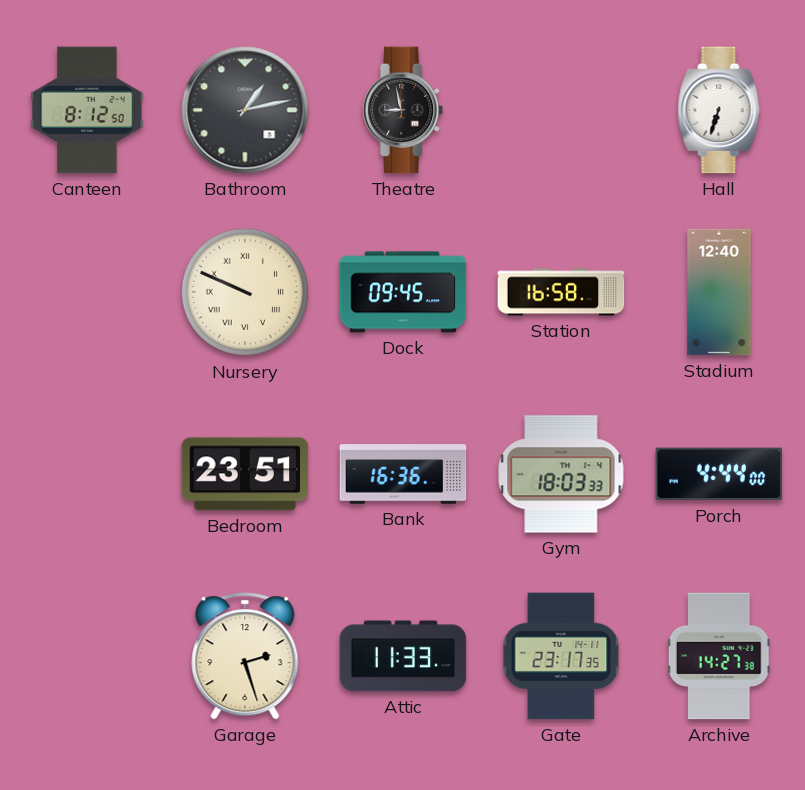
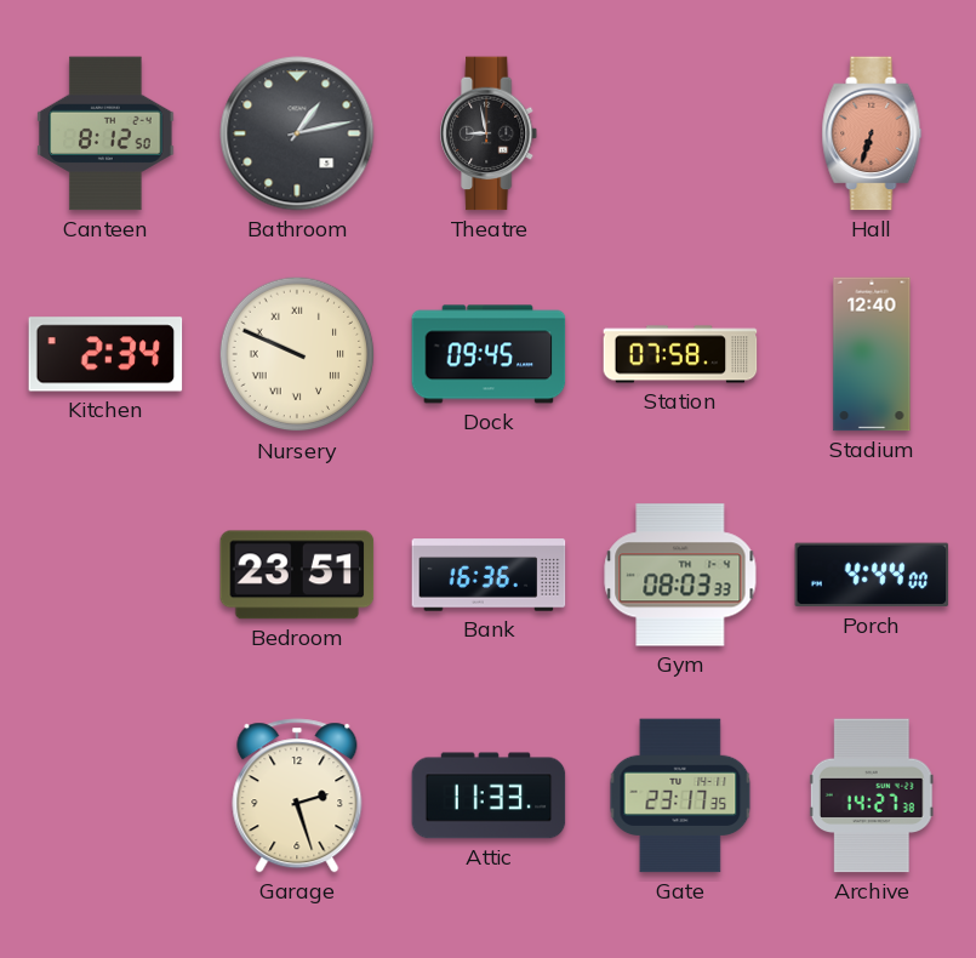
Hall dial: white -> salmon (872, 133)
Kitchen: none -> 2:34 (105, 354)
Station: 16:58 -> 07:58 (680, 354)
Gym: 18:03 -> 08:03 (680, 575)
